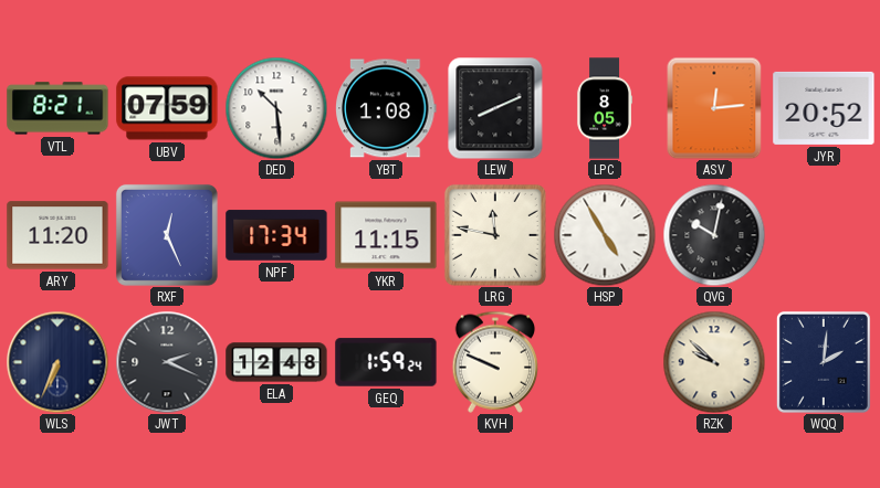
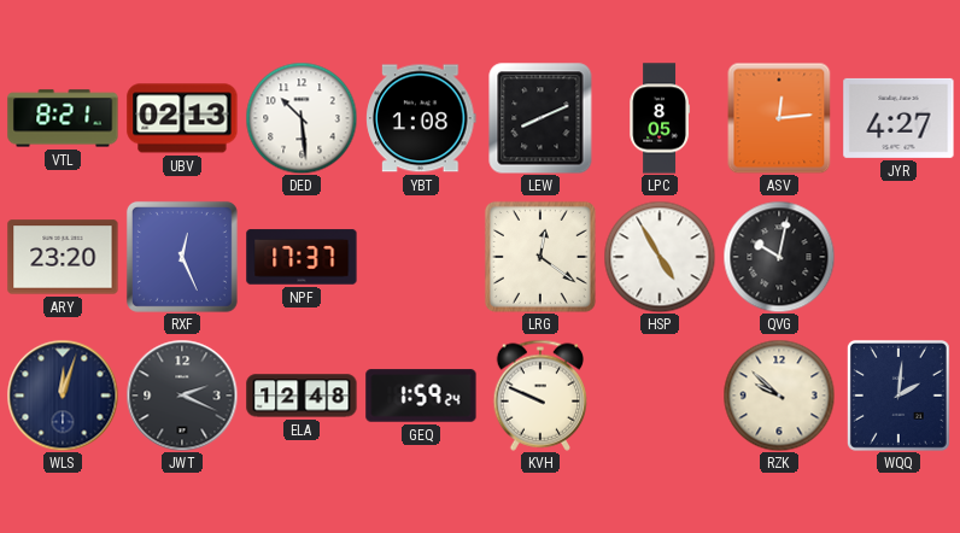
UBV: 07:59 -> 02:13 (182, 118)
JYR: 20:52 -> 4:27 (898, 118)
ARY: 11:20 -> 23:20 (63, 257)
NPF: 17:34 -> 17:37 (302, 257)
YKR: 11:15 -> none (386, 235)
LRG: 11:47 -> 12:21 (540, 257)
WLS: 6:34 -> 12:03 (63, 396)
